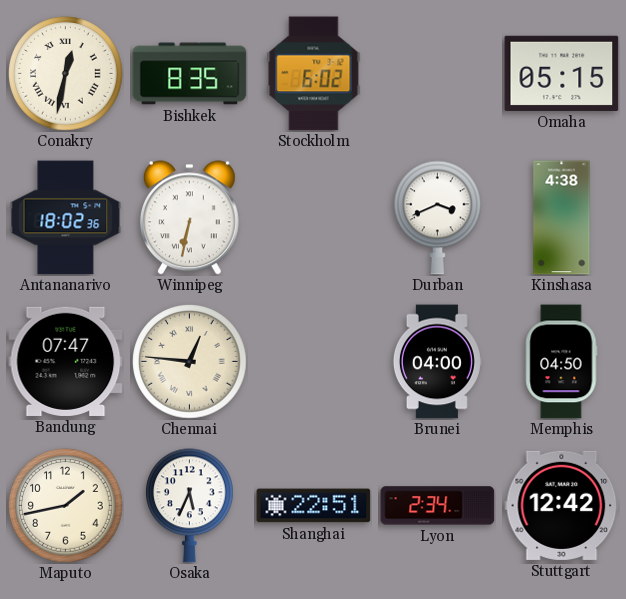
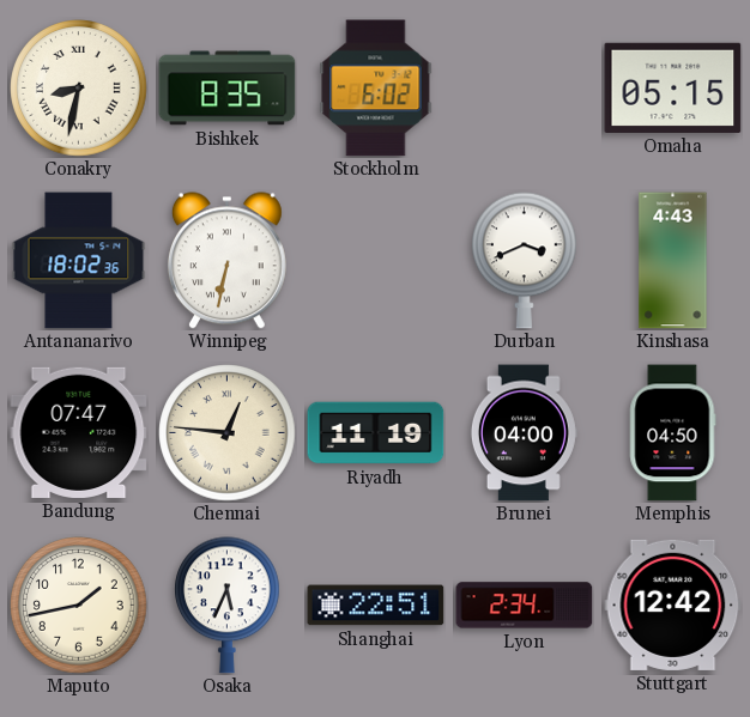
Conakry: 12:32 -> 8:32 (79, 89)
Kinshasa: 4:38 -> 4:43 (673, 261)
Riyadh: none -> 11:19 (376, 433)
